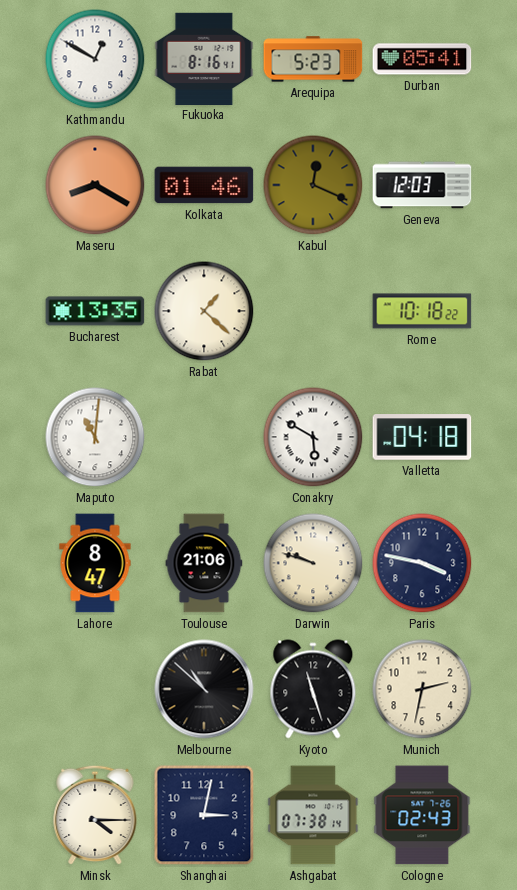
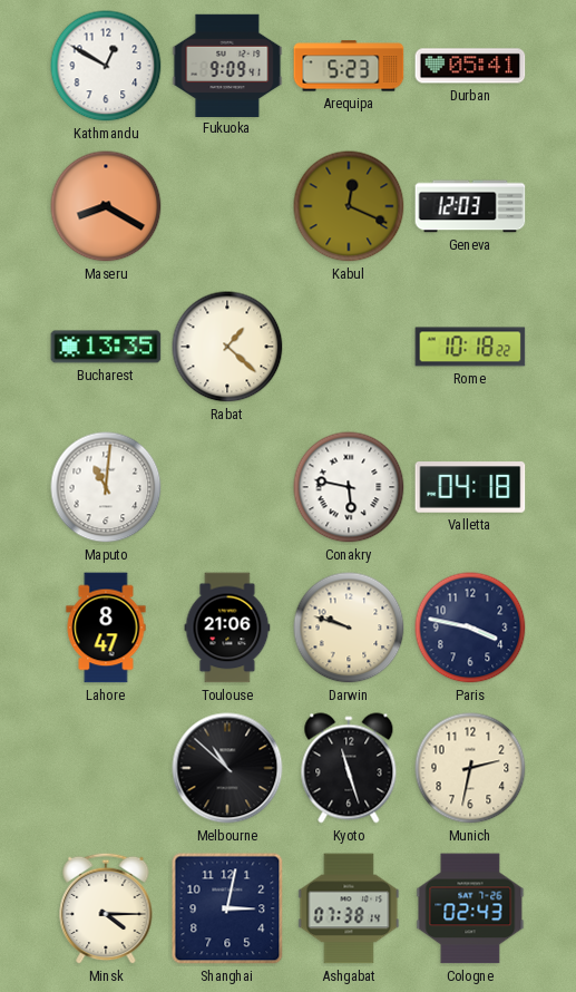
Fukuoka: 8:16 -> 9:09 (227, 65)
Kolkata: 01:46 -> none (204, 185)
Conakry: 5:50 -> 5:47 (349, 487)
